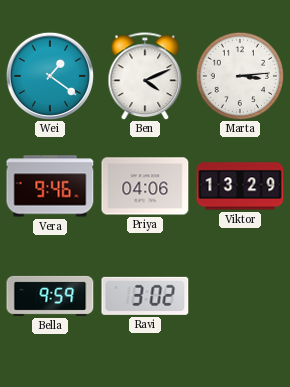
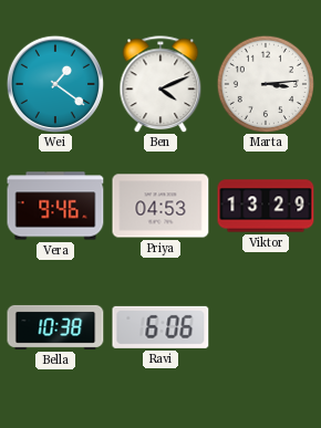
Priya: 04:06 -> 04:53 (161, 206)
Bella: 9:59 -> 10:38 (55, 327)
Ravi: 3:02 -> 6:06 (161, 327)
